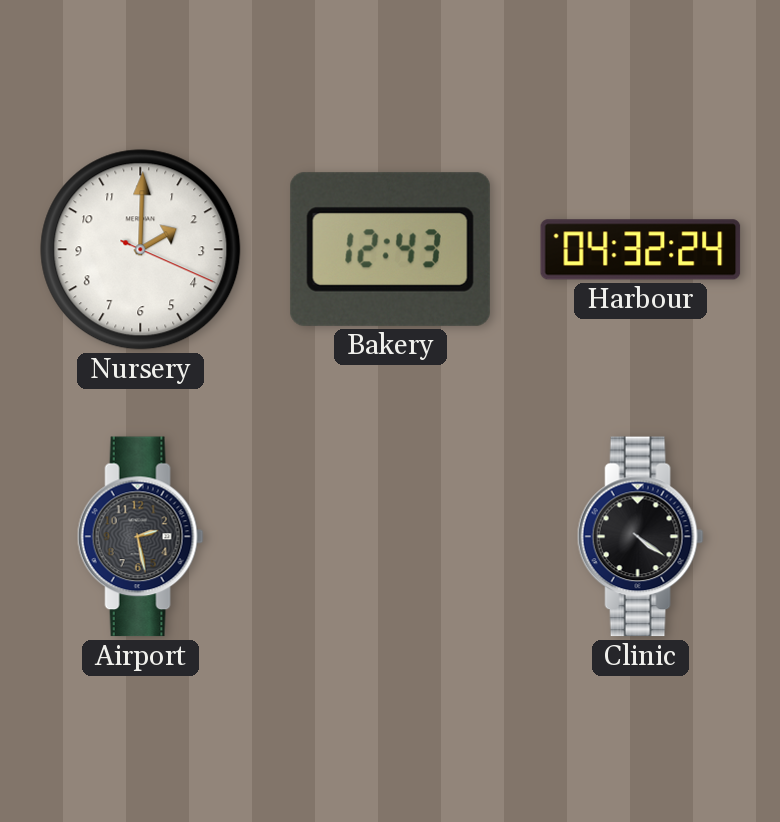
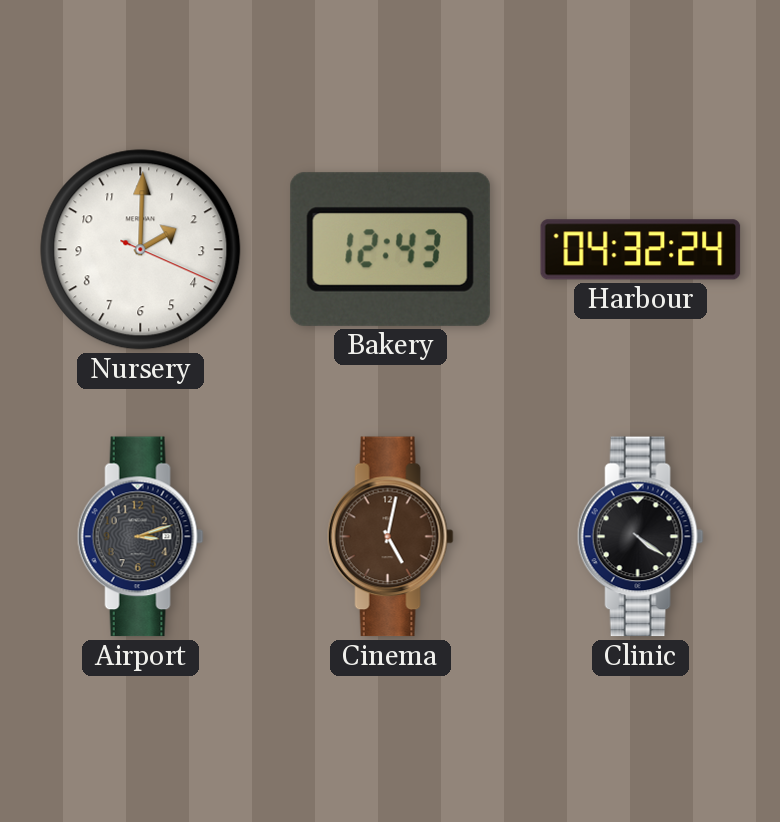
Airport: 2:28 -> 3:12 (140, 537)
Cinema: none -> 5:02 (390, 537)
